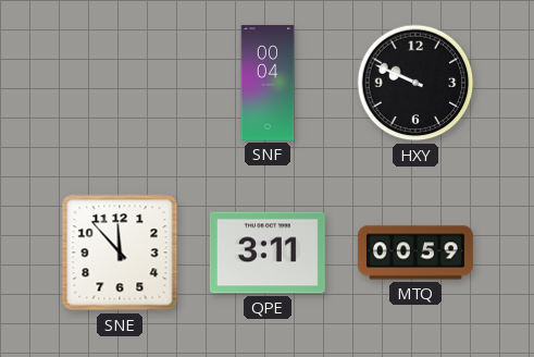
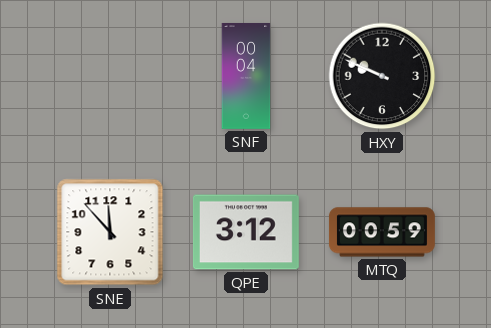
QPE: 3:11 -> 3:12 (246, 232)
